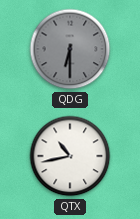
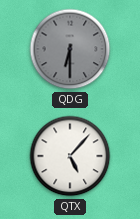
QTX: 10:43 -> 5:07 (70, 156)
